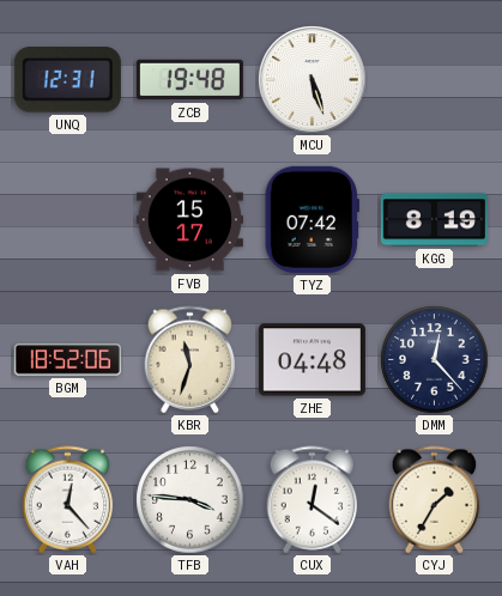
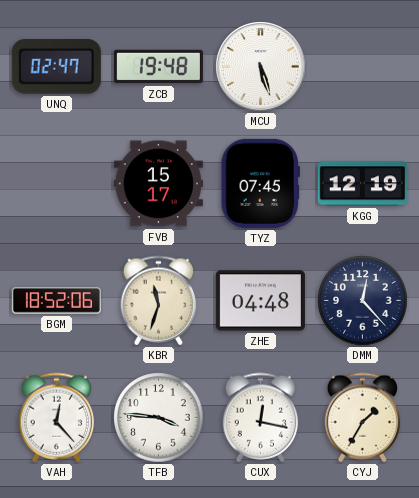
UNQ: 12:31 -> 02:47 (56, 67)
TYZ: 07:42 -> 07:45 (260, 183)
KGG: 8:19 -> 12:19 (362, 184)
CUX: 12:21 -> 12:17 (261, 418)
